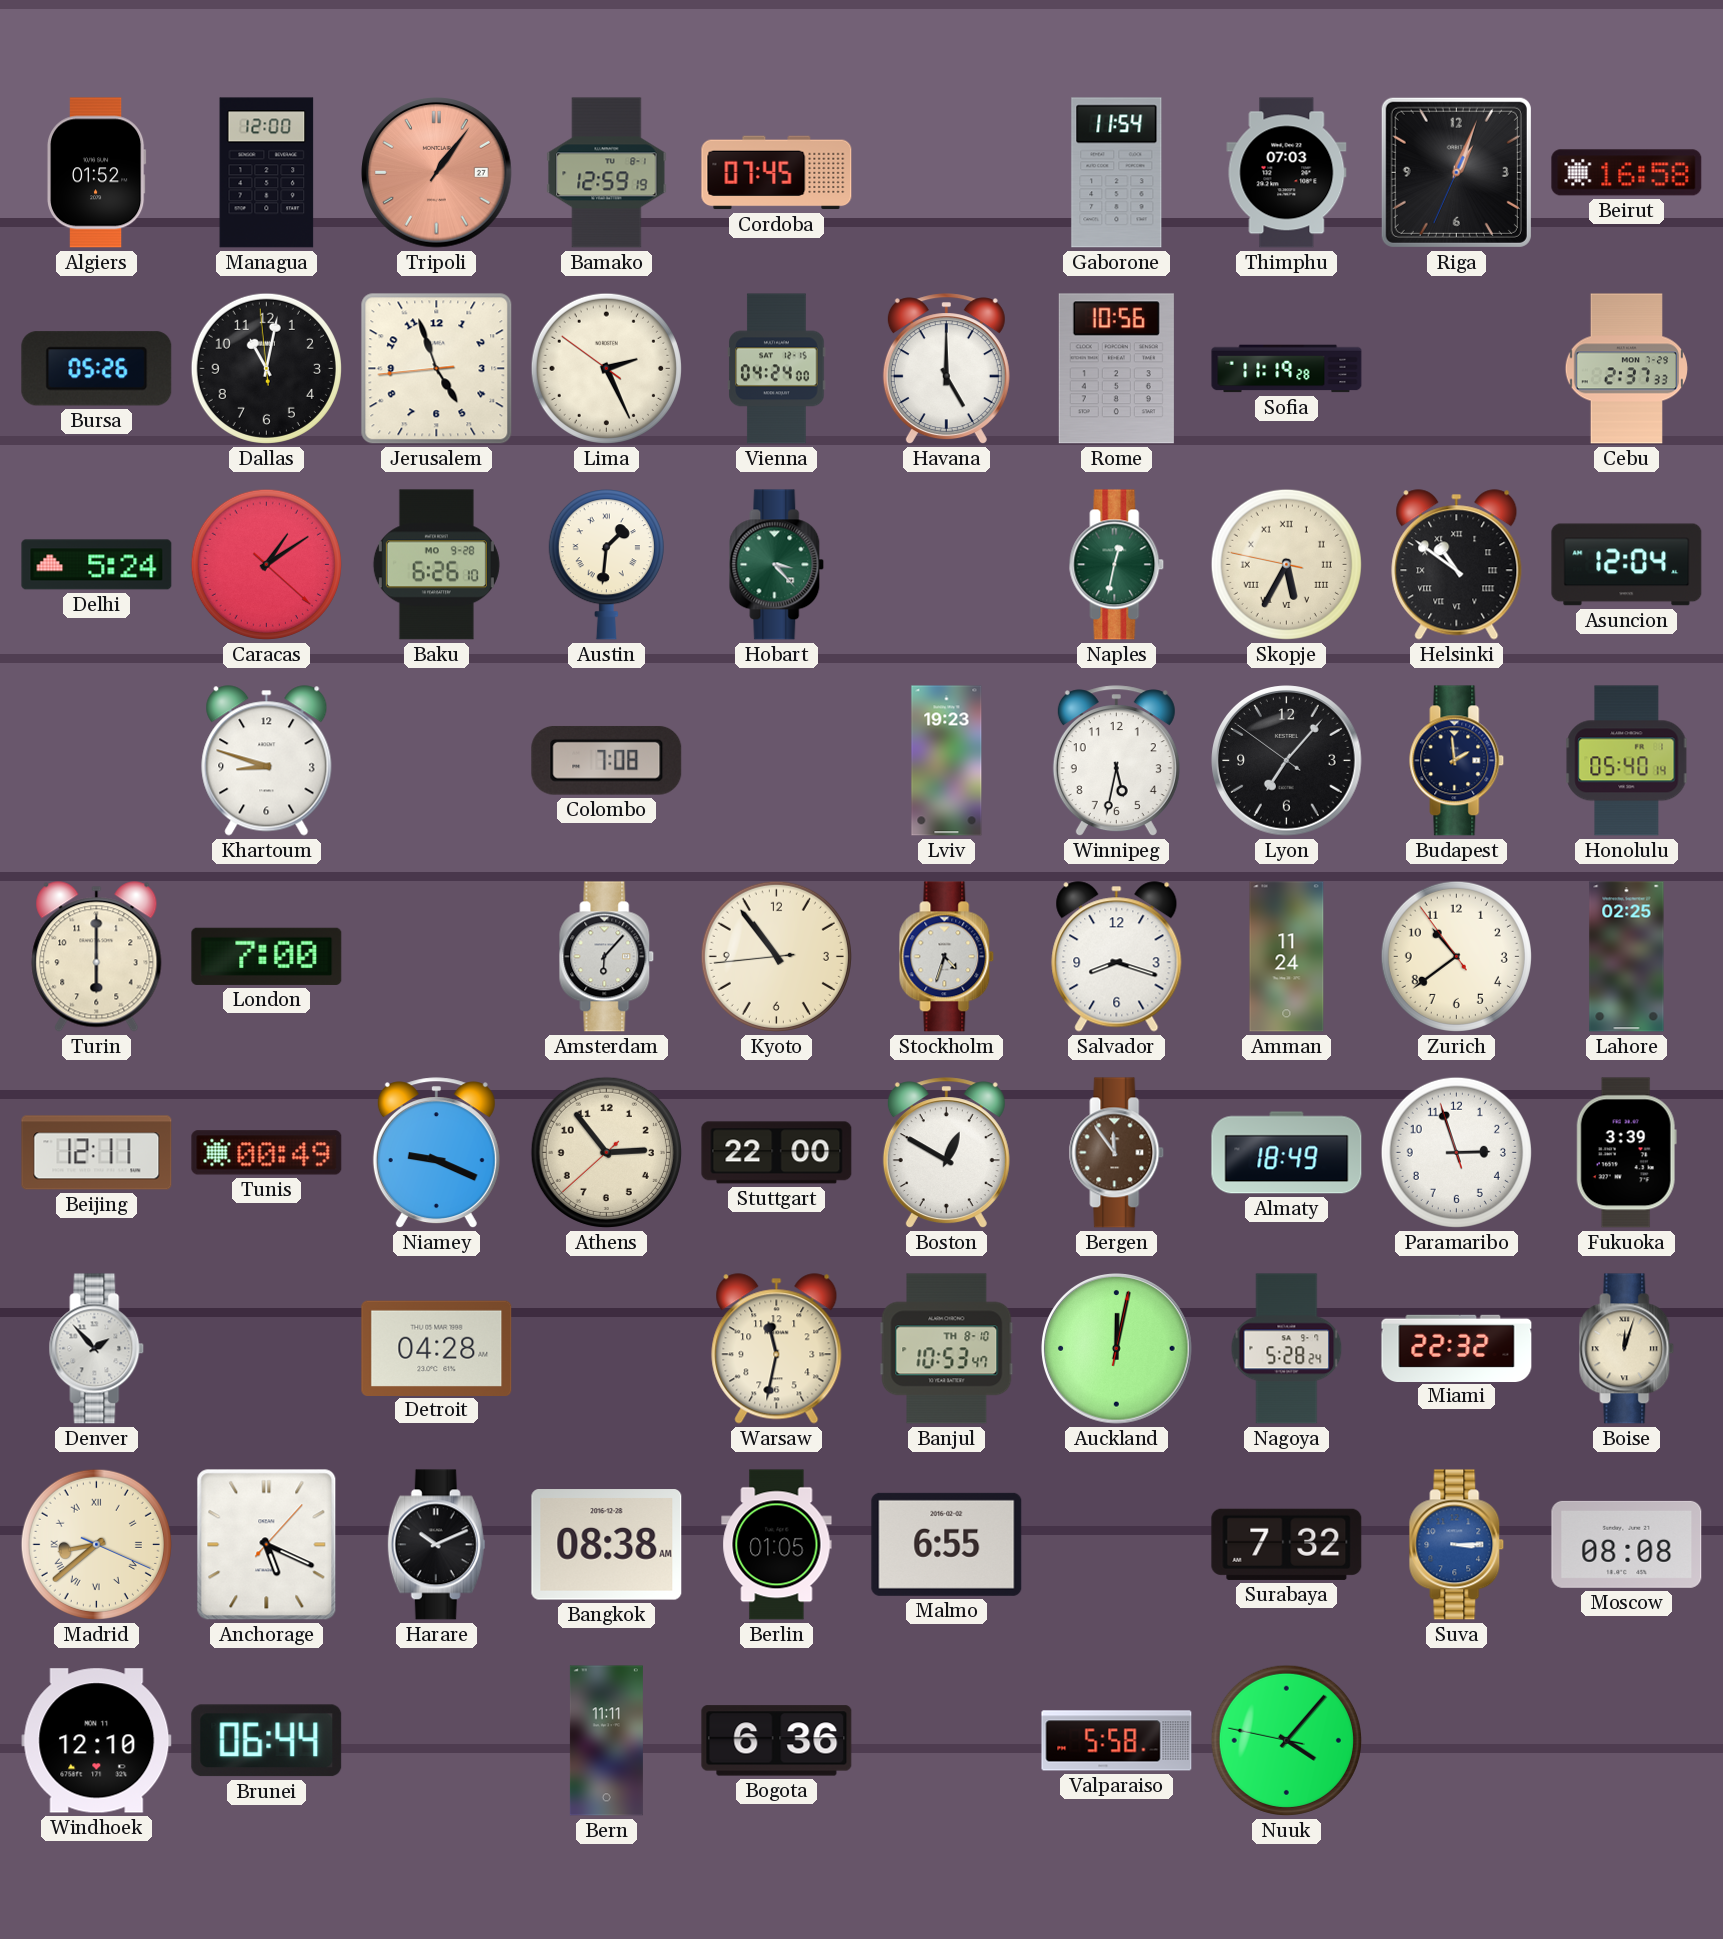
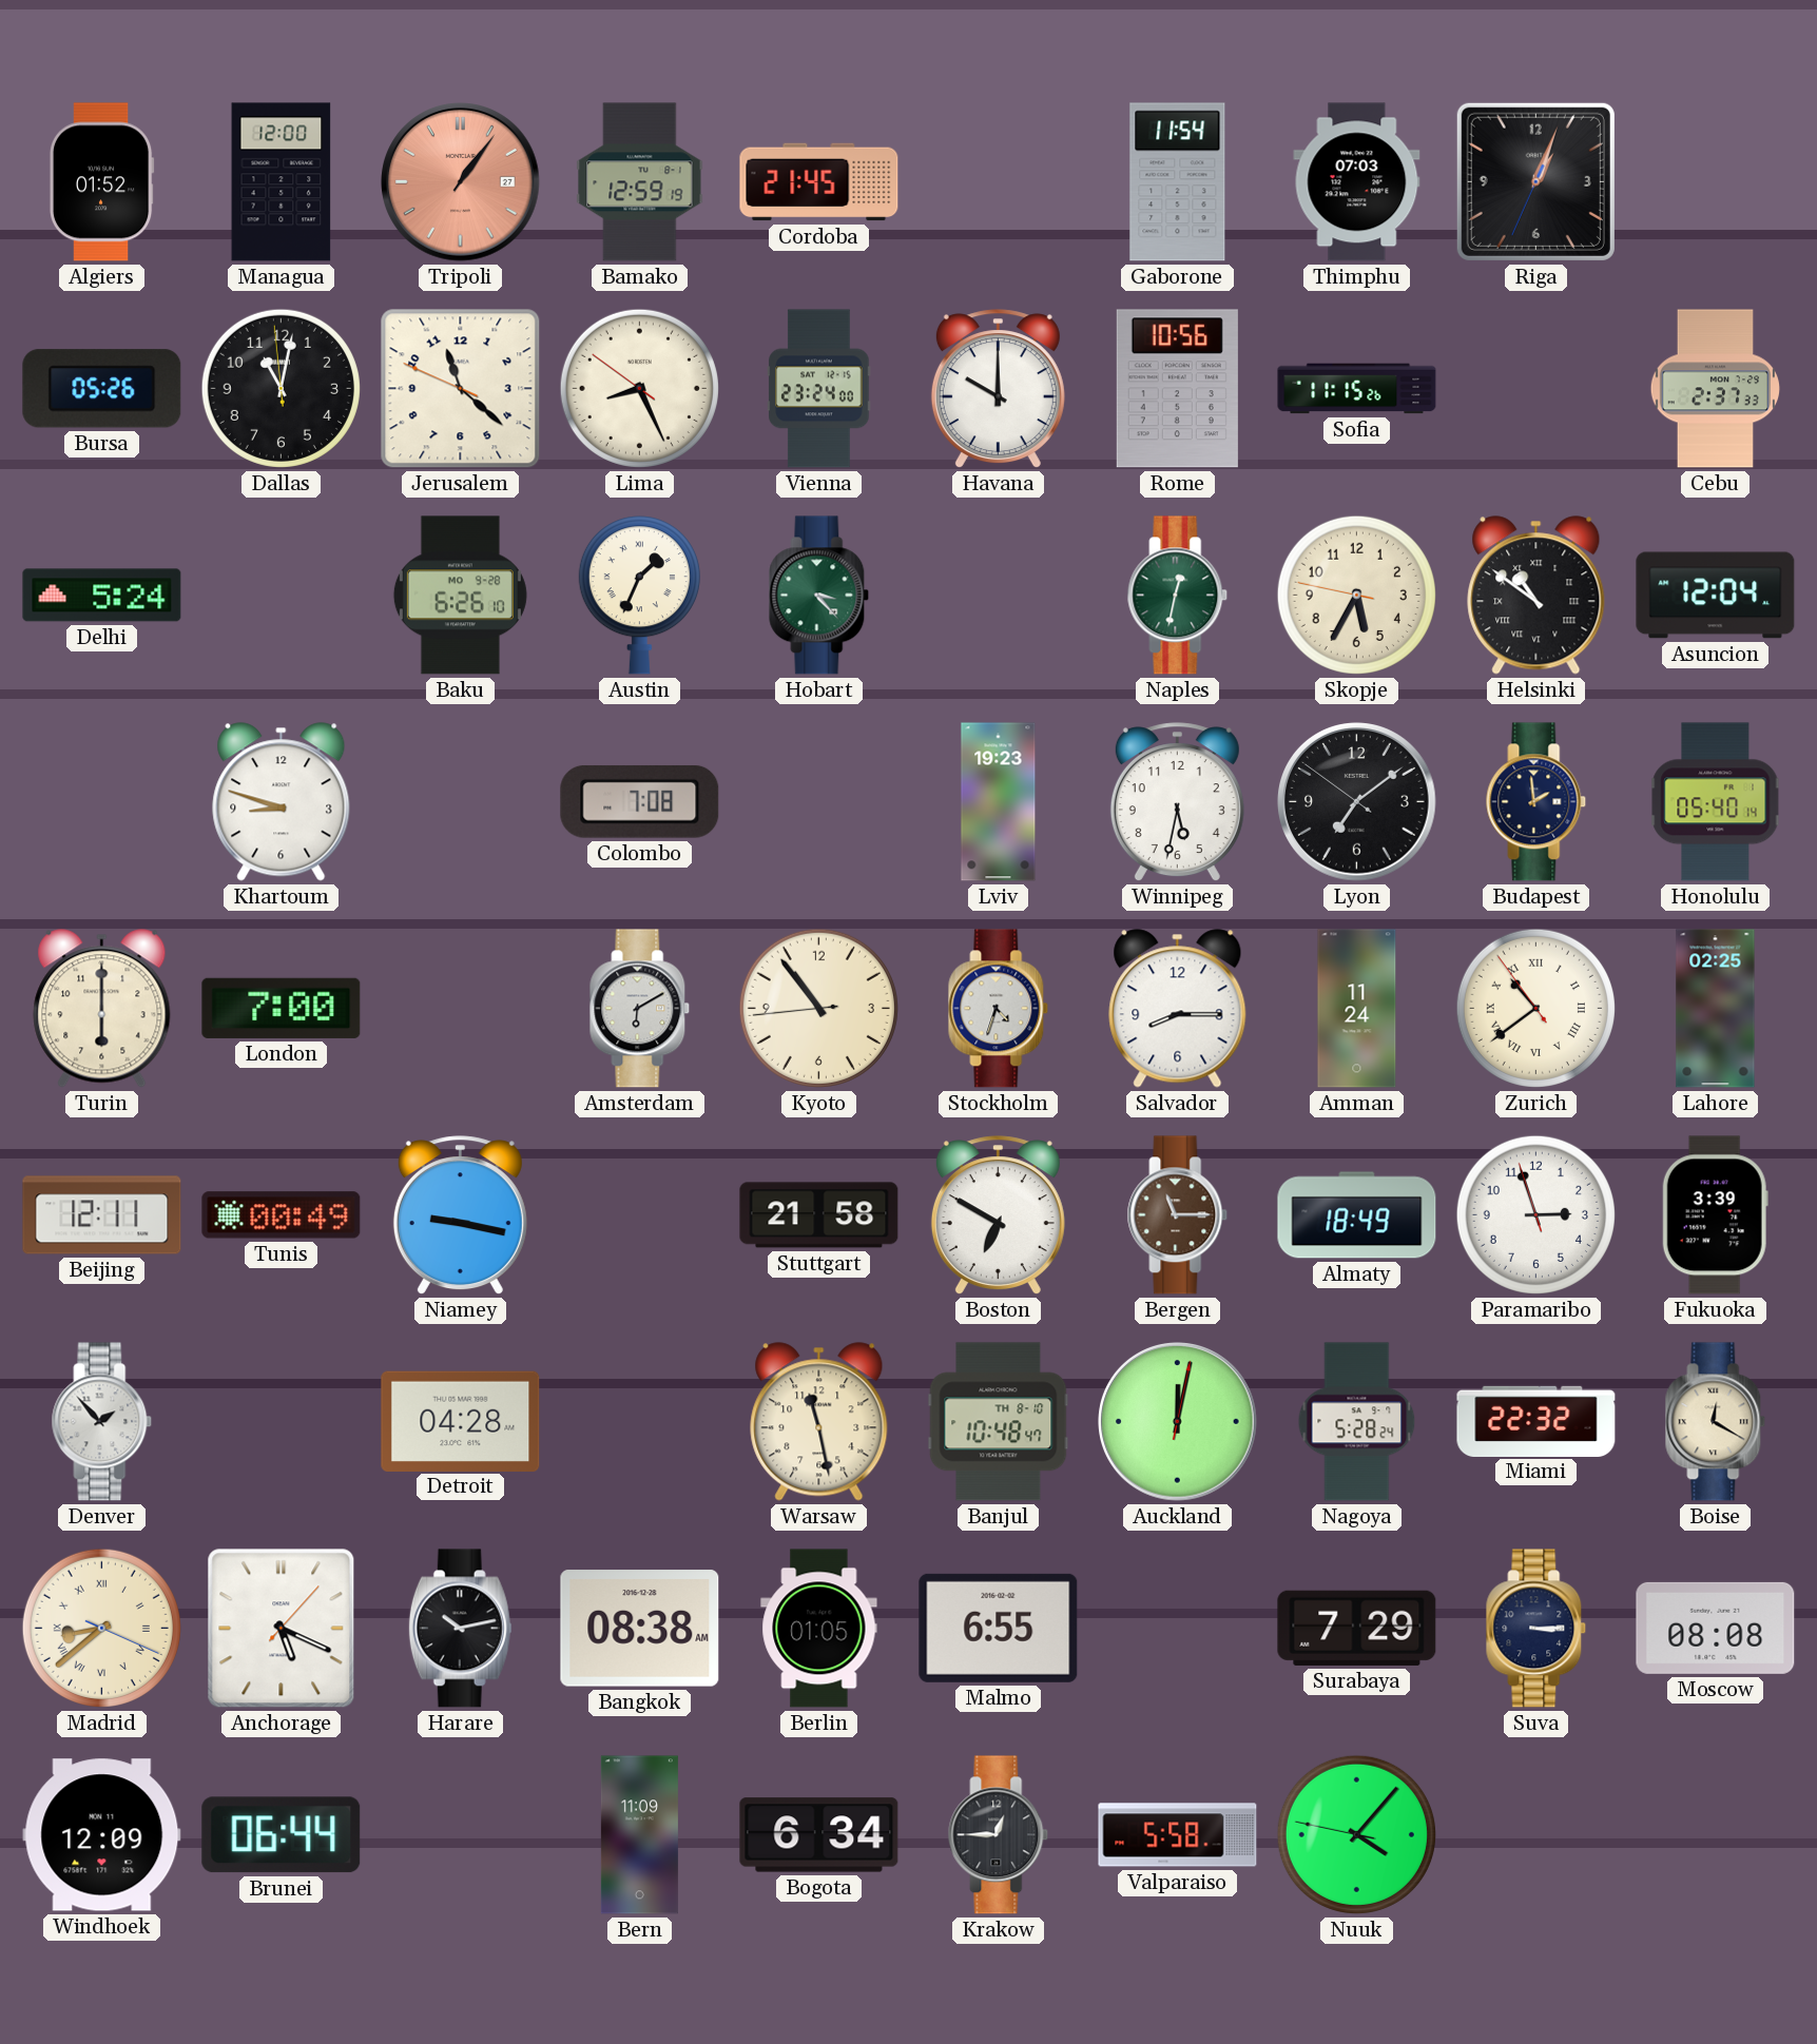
Cordoba: 07:45 -> 21:45 (819, 182)
Beirut: 16:58 -> none (1627, 173)
Jerusalem: 4:56 -> 11:21 (461, 389)
Lima: 2:25 -> 8:25 (639, 388)
Vienna: 04:24 -> 23:24 (819, 389)
Havana: 5:00 -> 10:00 (998, 389)
Sofia: 11:19 -> 11:15 (1357, 389)
Caracas: 1:09 -> none (266, 564)
Austin: 1:31 -> 1:34 (639, 596)
Skopje numerals: Roman -> Arabic (1356, 595)
Lyon: 7:06 -> 7:08 (1357, 802)
Amsterdam: 6:07 -> 6:10 (640, 1009)
Salvador: 8:18 -> 8:15 (1178, 1009)
Zurich numerals: Arabic -> Roman (1535, 1008)
Niamey: 9:19 -> 9:17 (460, 1215)
Athens: 2:53 -> none (606, 1152)
Stuttgart: 22:00 -> 21:58 (819, 1215)
Boston: 12:50 -> 6:50 (998, 1215)
Bergen: 11:54 -> 11:15 (1178, 1215)
Warsaw: 11:32 -> 11:28 (819, 1422)
Banjul: 10:53 -> 10:48 (999, 1422)
Boise: 12:03 -> 12:20 (1716, 1422)
Harare: 10:11 -> 10:13 (460, 1629)
Surabaya: 7:32 -> 7:29 (1357, 1628)
Suva dial: blue -> navy (1536, 1629)
Windhoek: 12:10 -> 12:09 (102, 1835)
Bern: 11:11 -> 11:09 (639, 1835)
Bogota: 6:36 -> 6:34 (819, 1835)
Krakow: none -> 12:45 (999, 1835)
